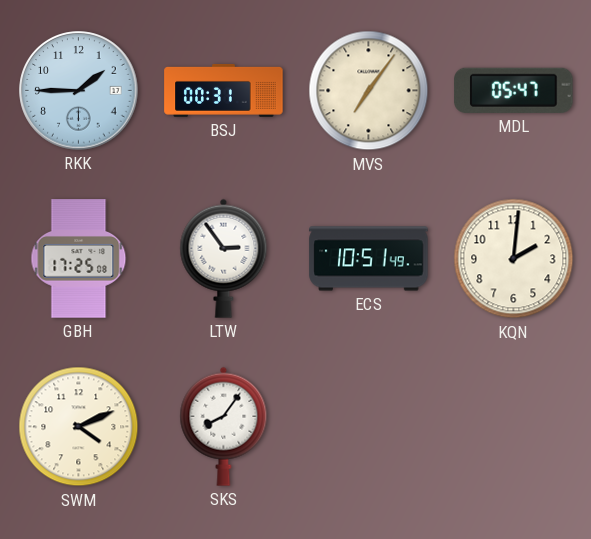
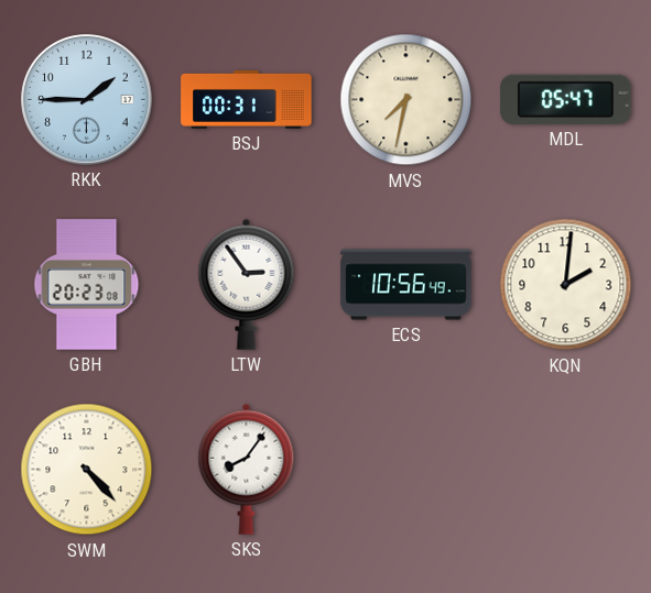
MVS: 7:06 -> 7:32 (406, 100)
GBH: 17:25 -> 20:23 (87, 285)
ECS: 10:51 -> 10:56 (406, 285)
SWM: 4:11 -> 4:23 (87, 470)
